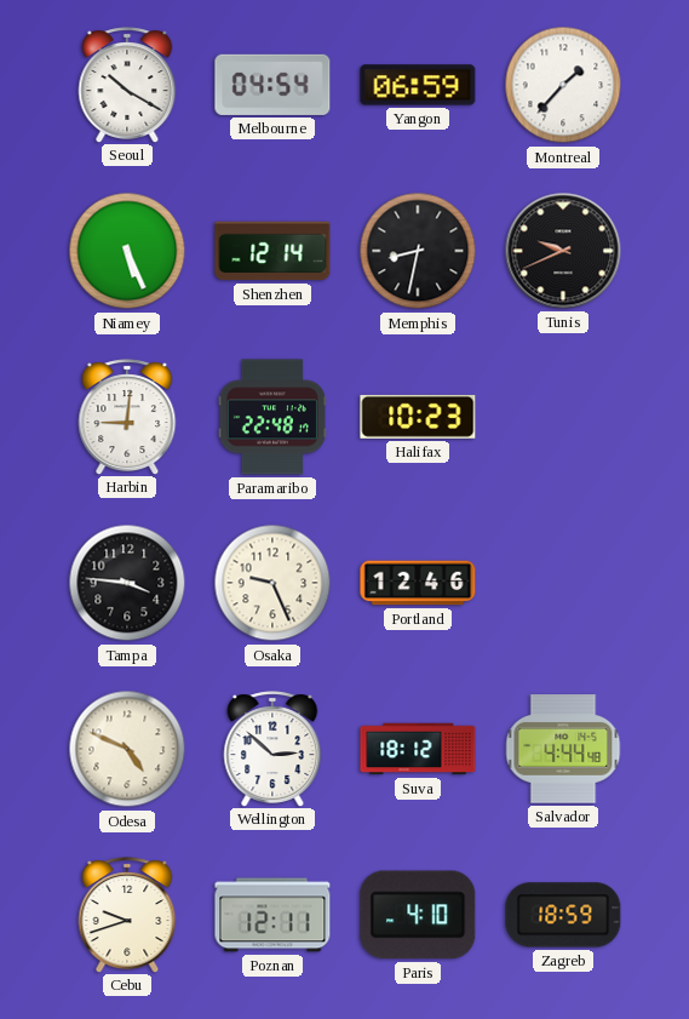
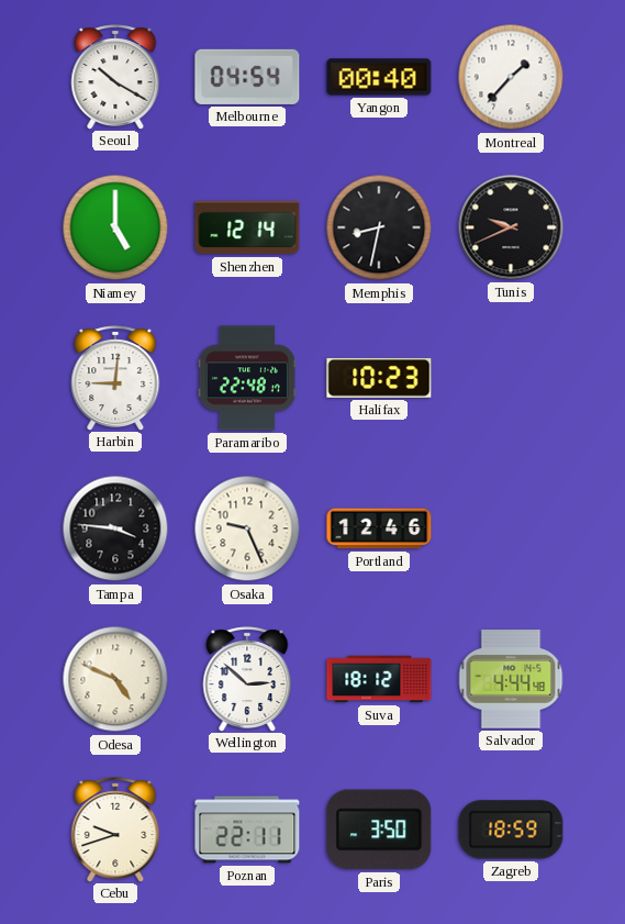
Yangon: 06:59 -> 00:40 (379, 77)
Niamey: 5:26 -> 5:00 (115, 227)
Poznan: 12:11 -> 22:11 (247, 830)
Paris: 4:10 -> 3:50 (379, 830)
